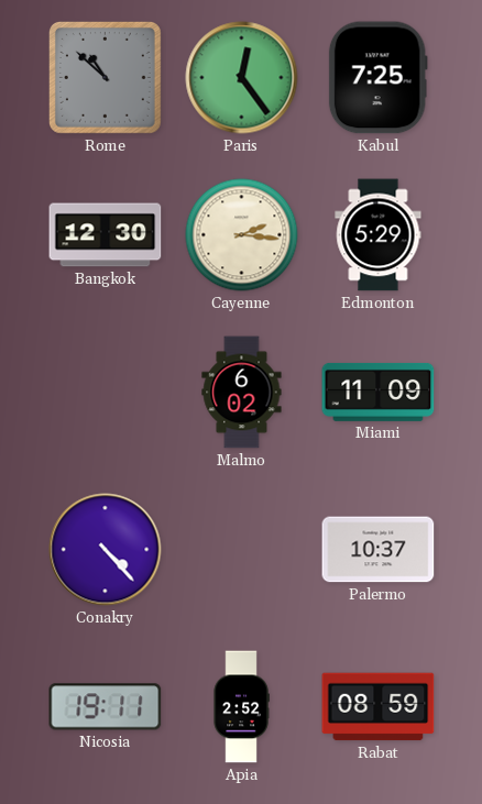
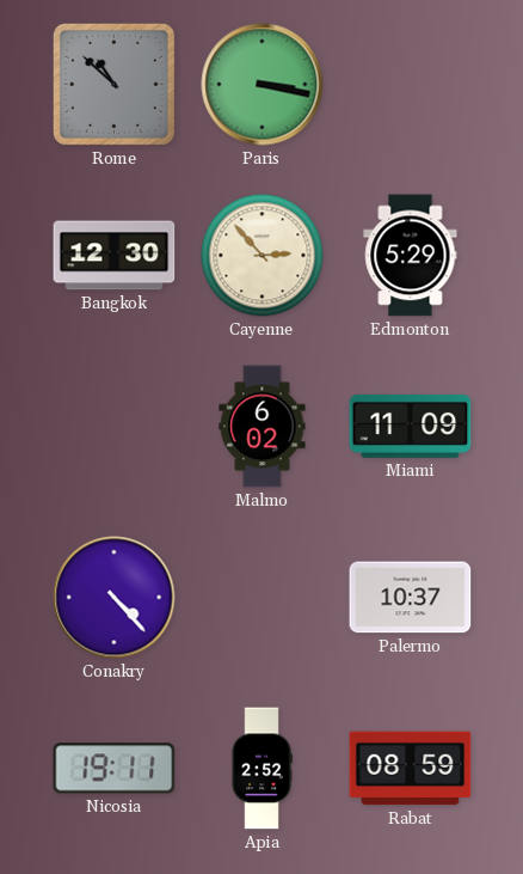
Paris: 12:24 -> 3:17 (263, 85)
Kabul: 7:25 -> none (377, 78)
Cayenne: 2:16 -> 2:53 (263, 256)
